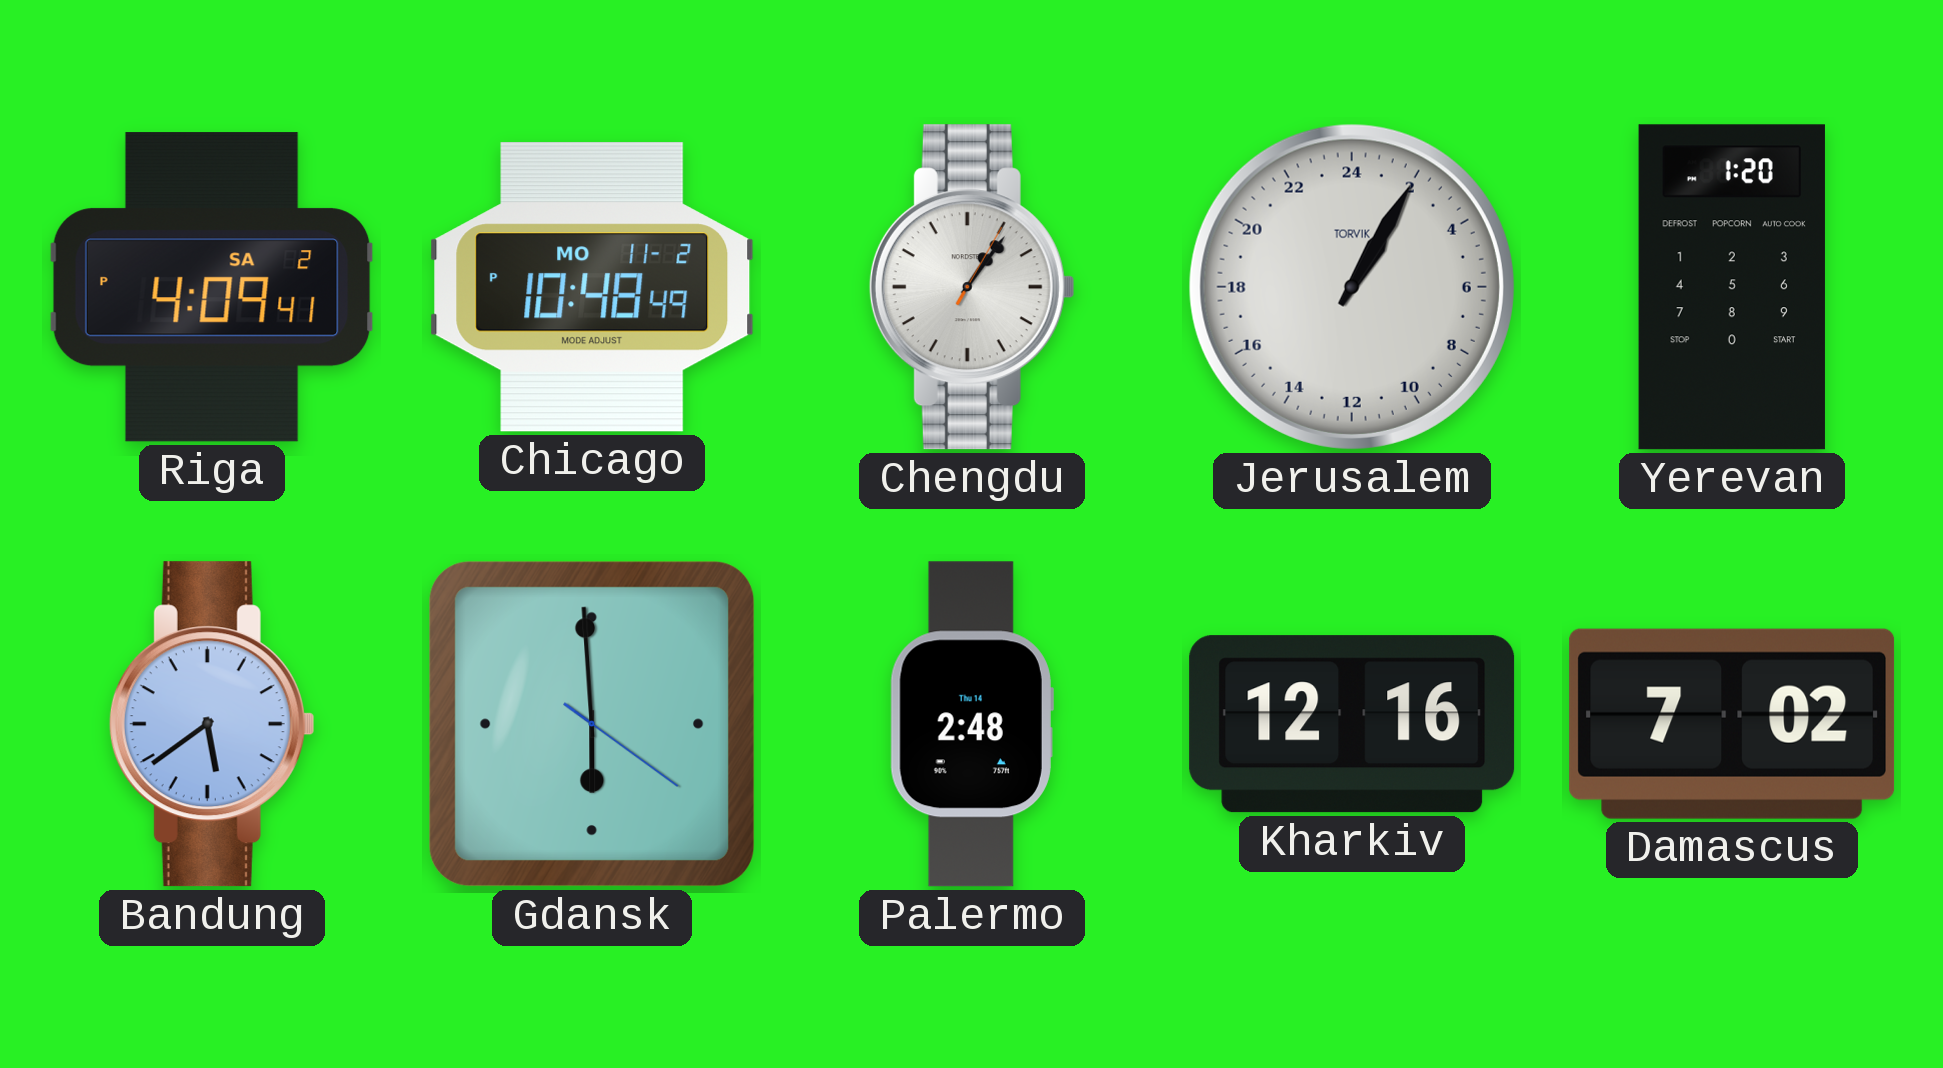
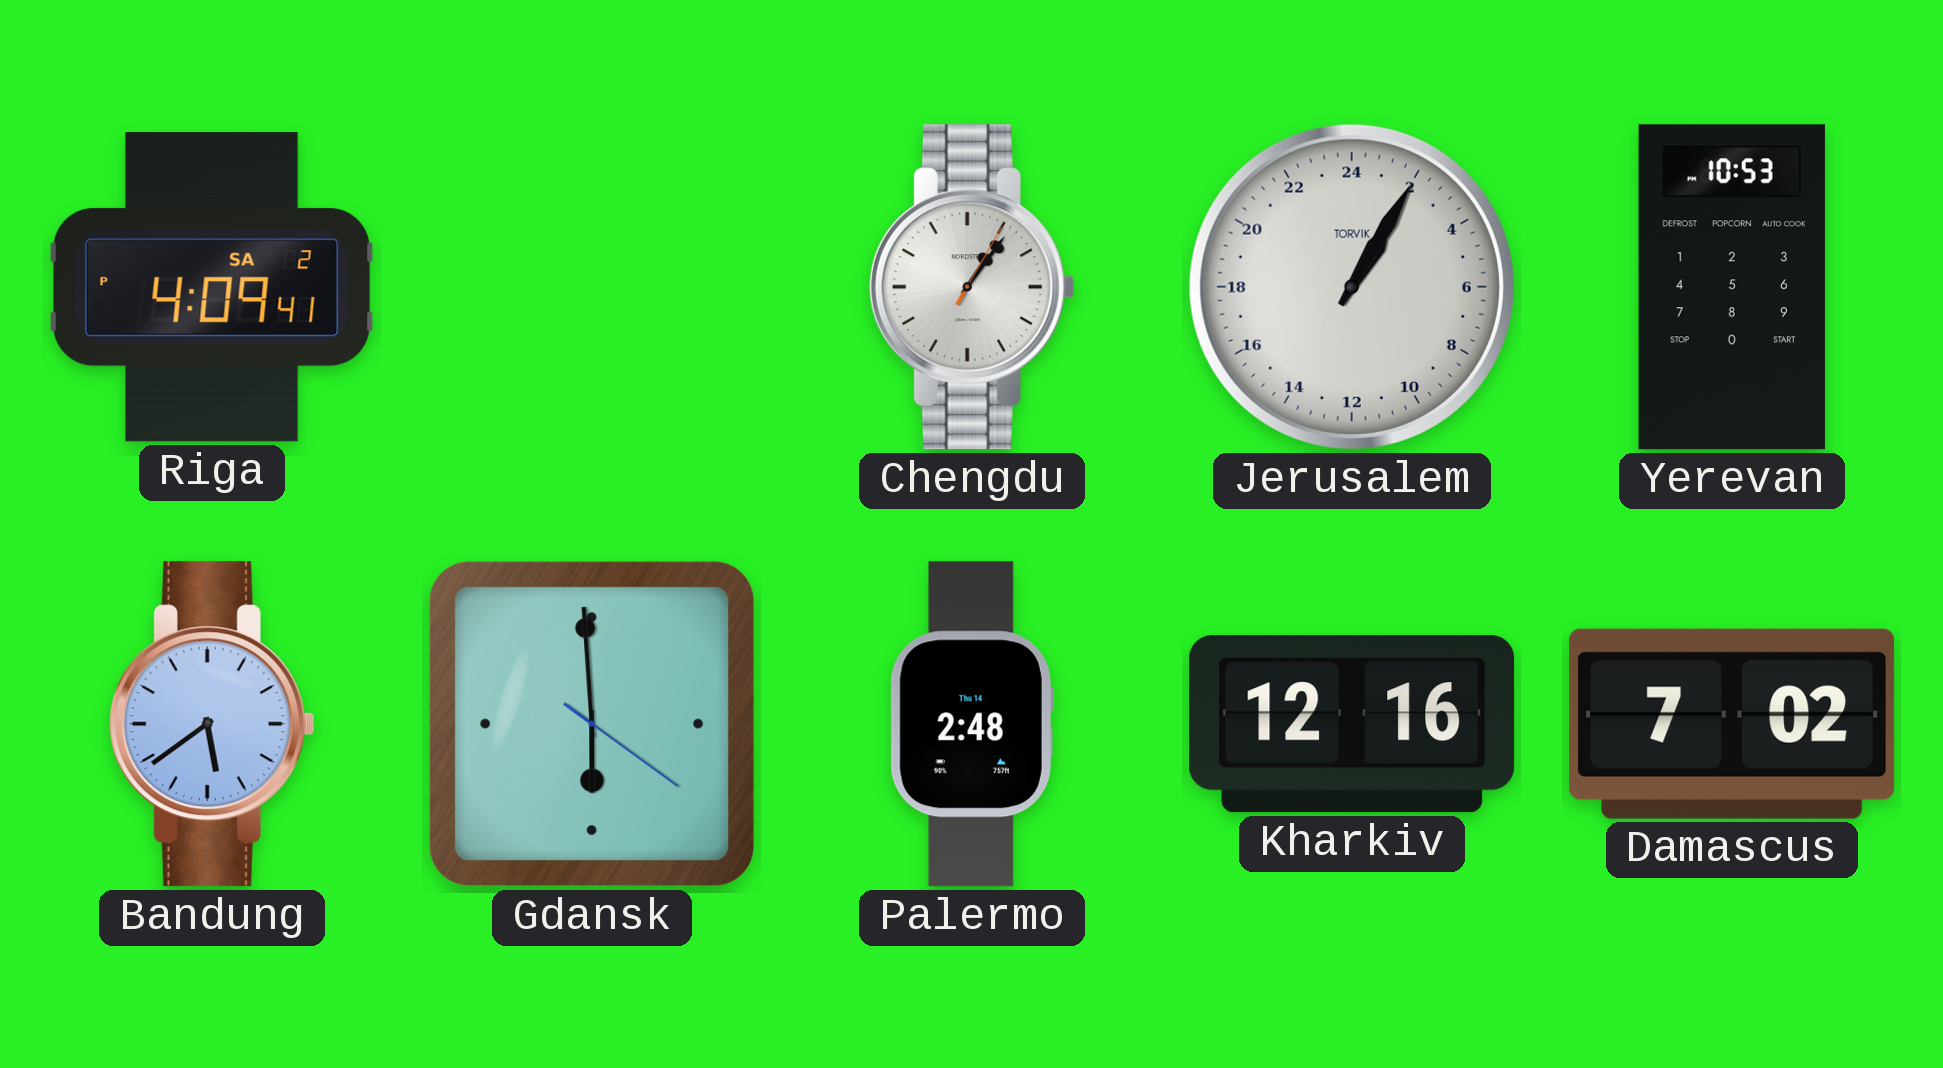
Chicago: 10:48 -> none (592, 287)
Yerevan: 1:20 -> 10:53 (1732, 287)
